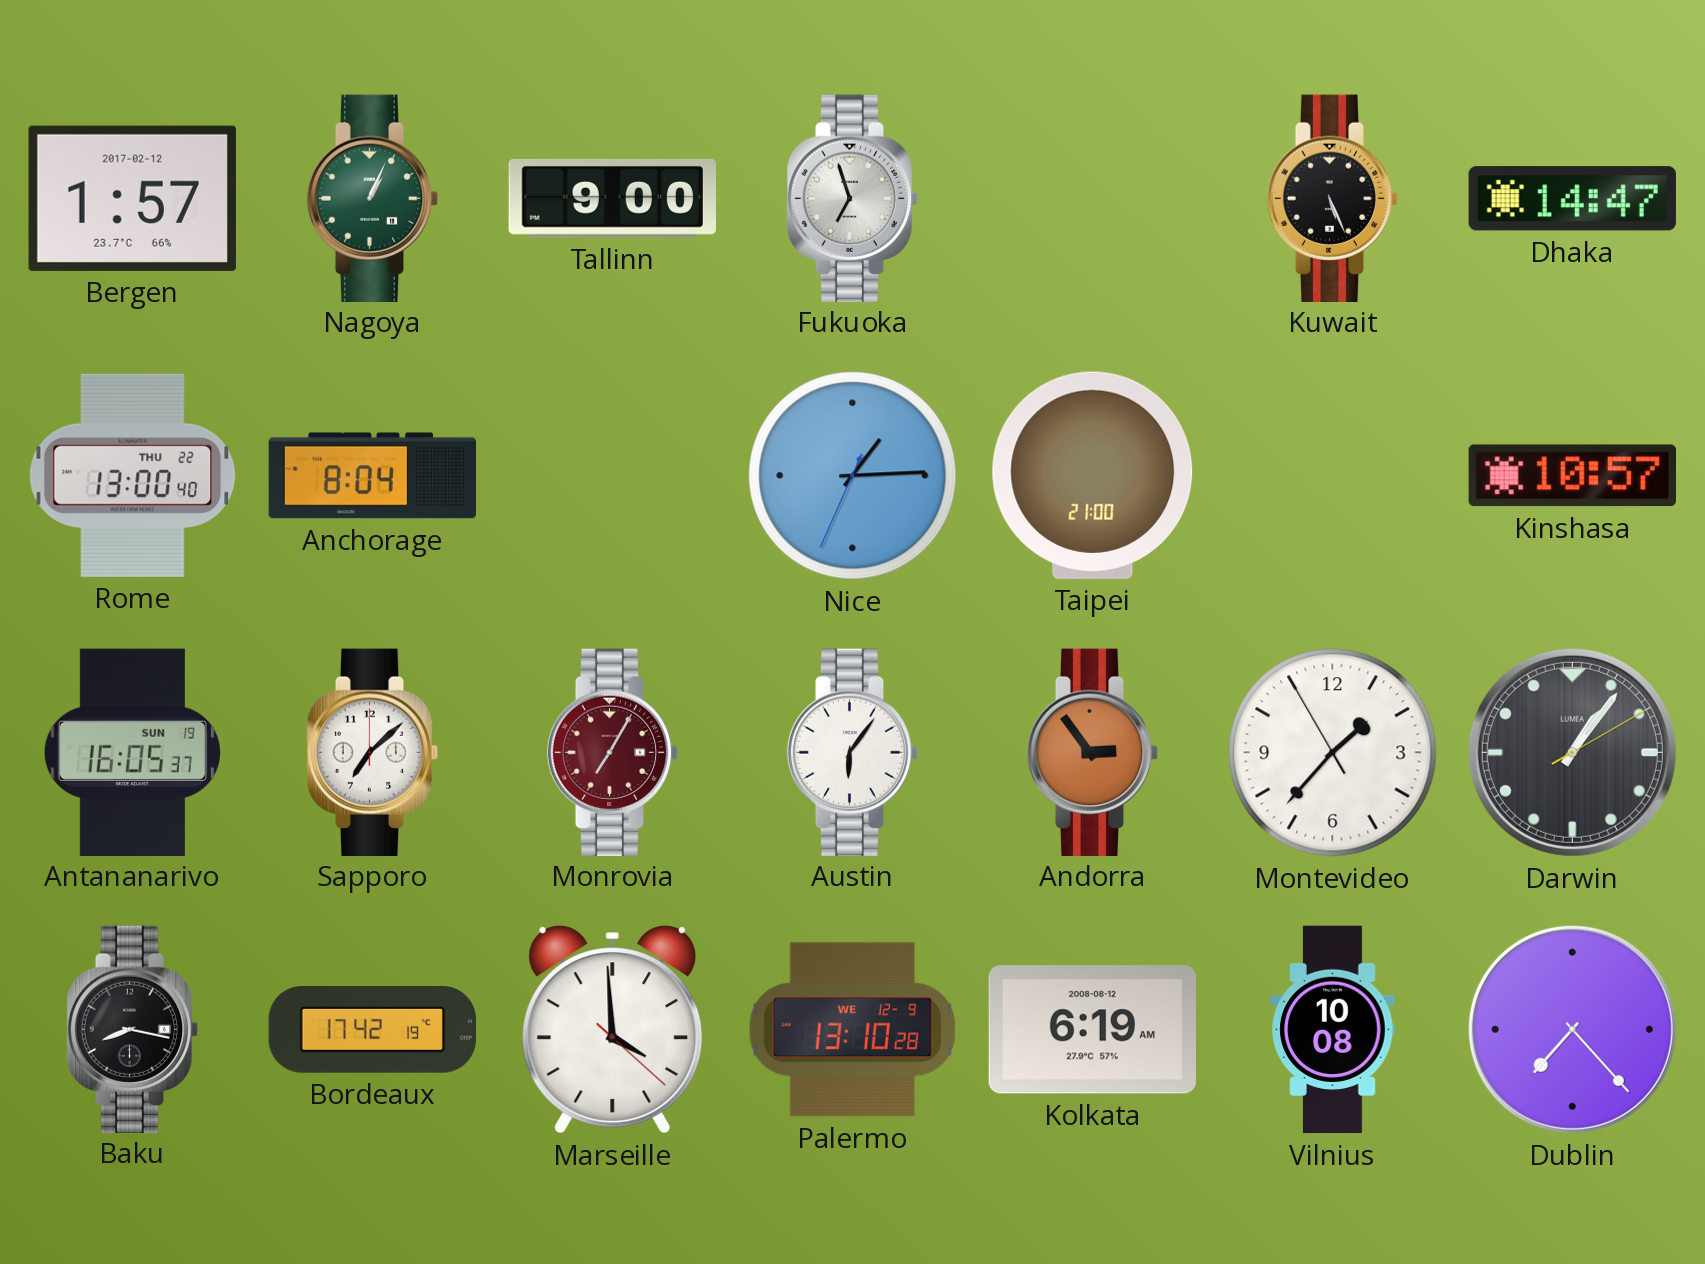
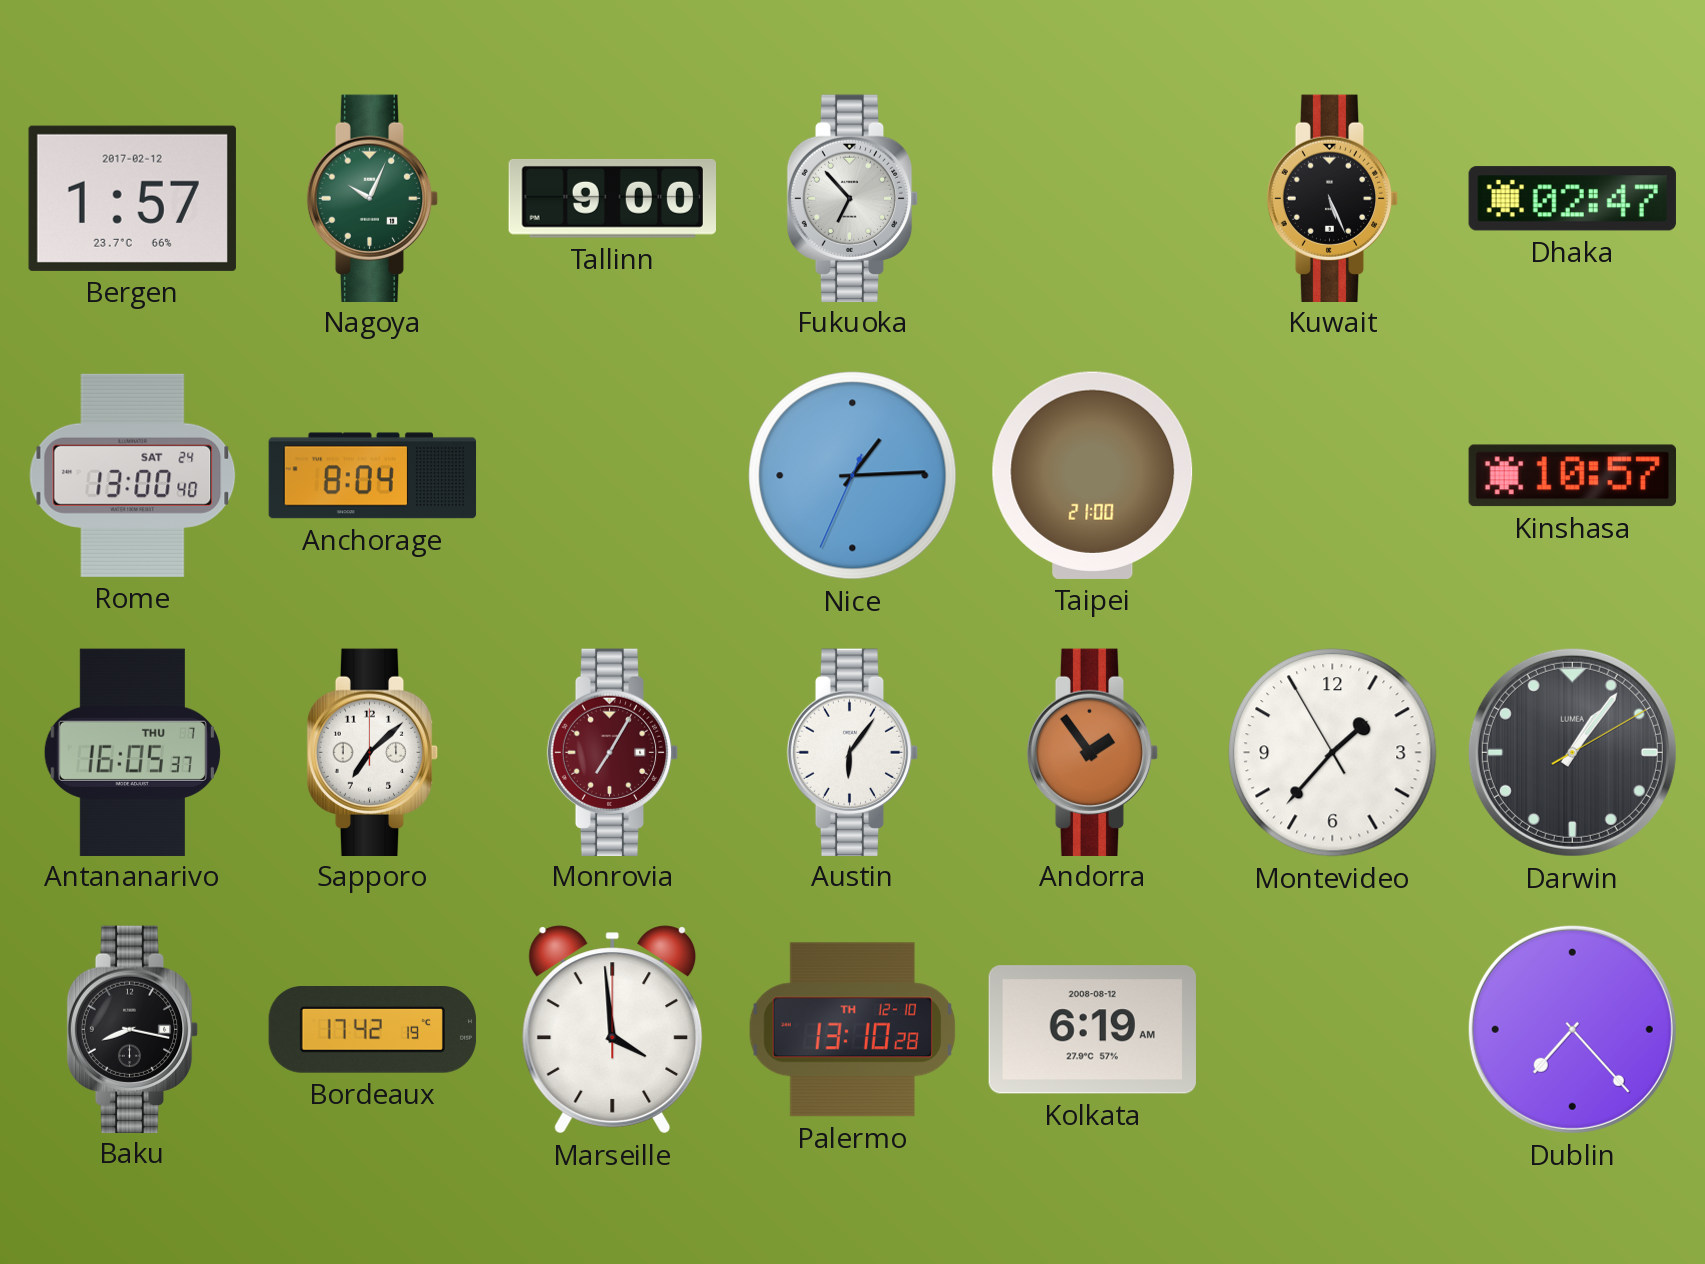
Nagoya: 1:04 -> 10:04 (373, 198)
Fukuoka: 6:57 -> 6:53 (853, 198)
Dhaka: 14:47 -> 02:47 (1572, 199)
Rome date: THU 22 -> SAT 24 (133, 475)
Antananarivo date: SUN 19 -> THU 7 (132, 752)
Andorra: 2:54 -> 1:54 (1093, 752)
Marseille: 3:59:22 -> 3:59:00 (613, 1030)
Palermo date: WE 12-9 -> TH 12-10 (852, 1030)
Vilnius: 10:08 -> none (1333, 1030)
